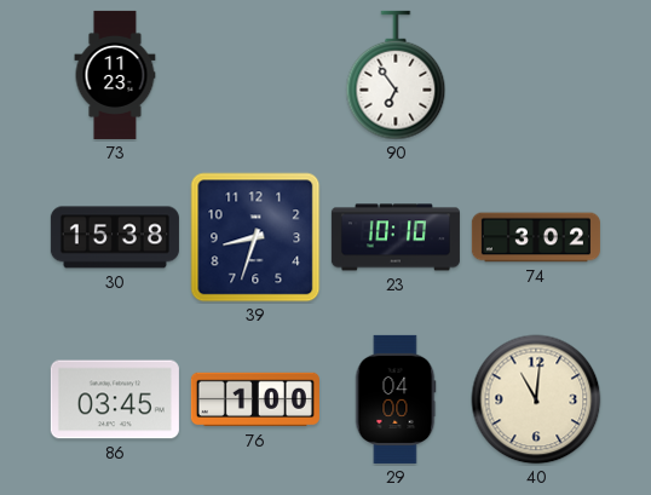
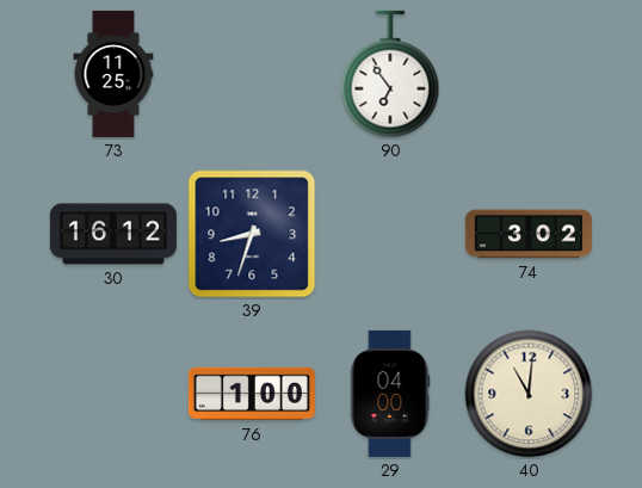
73: 11:23 -> 11:25 (113, 74)
30: 15:38 -> 16:12 (113, 234)
23: 10:10 -> none (396, 237)
86: 03:45 -> none (115, 399)
